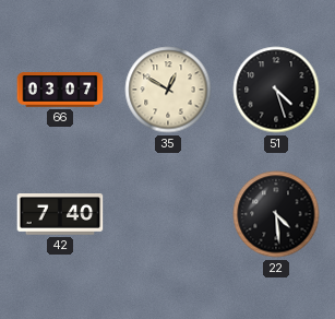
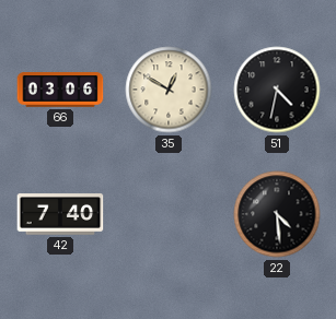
66: 03:07 -> 03:06 (60, 90)
51: 4:27 -> 4:32 (277, 90)
